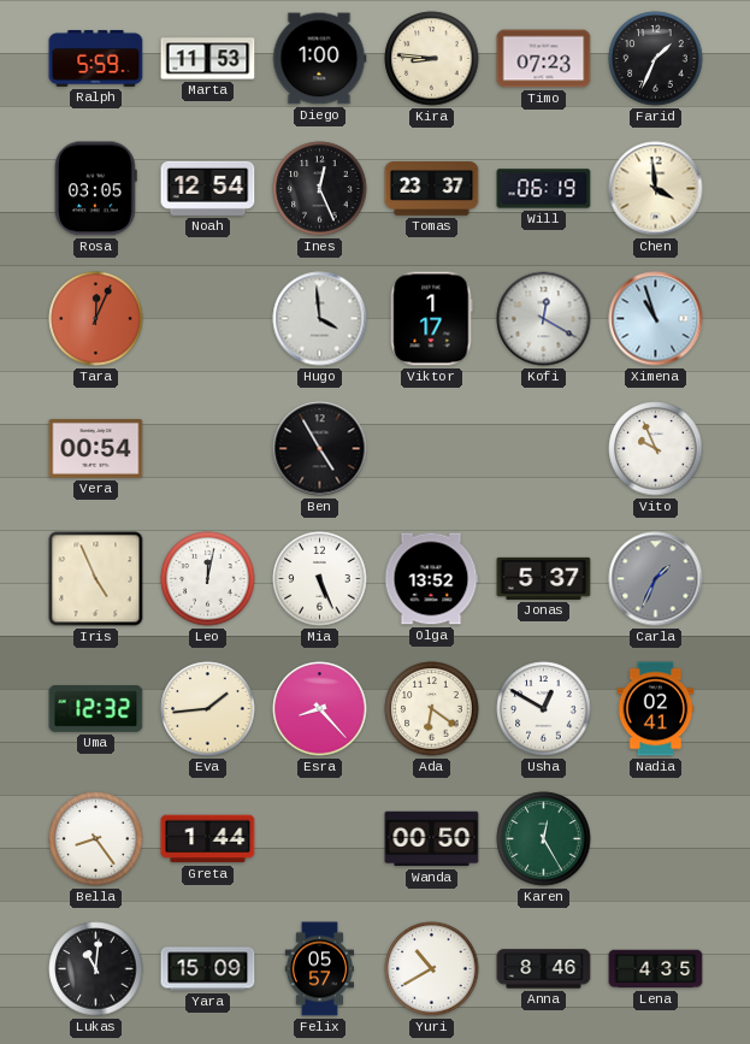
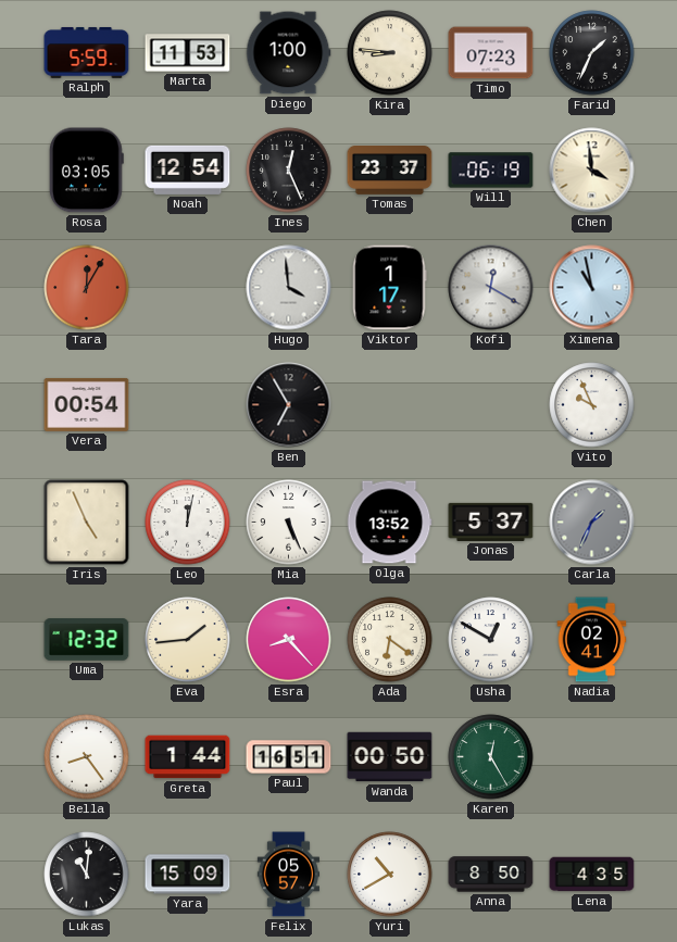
Tara: 12:04 -> 12:05 (87, 288)
Ximena: 10:57 -> 10:58 (592, 288)
Ben: 4:55 -> 6:55 (289, 405)
Paul: none -> 16:51 (289, 757)
Anna: 8:46 -> 8:50 (491, 875)
